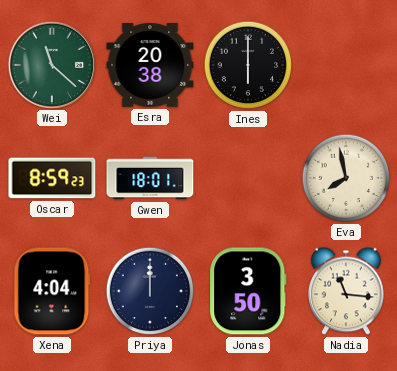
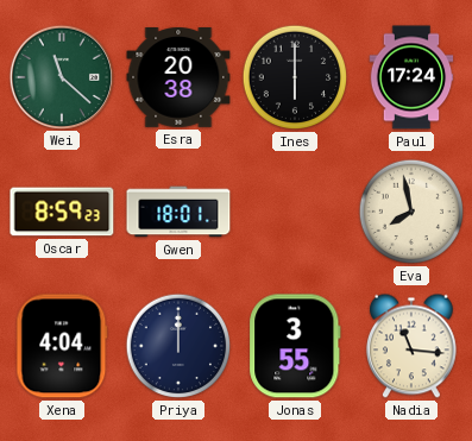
Paul: none -> 17:24 (411, 77)
Jonas: 3:50 -> 3:55 (295, 346)
